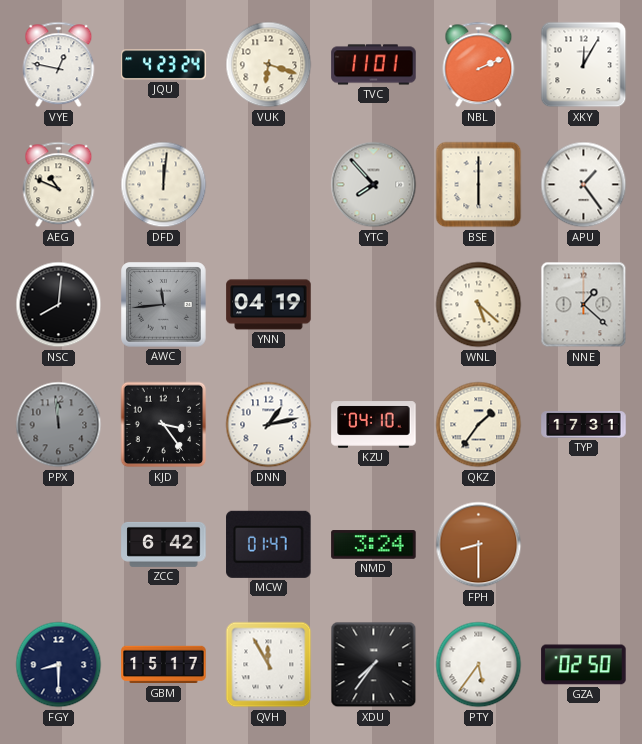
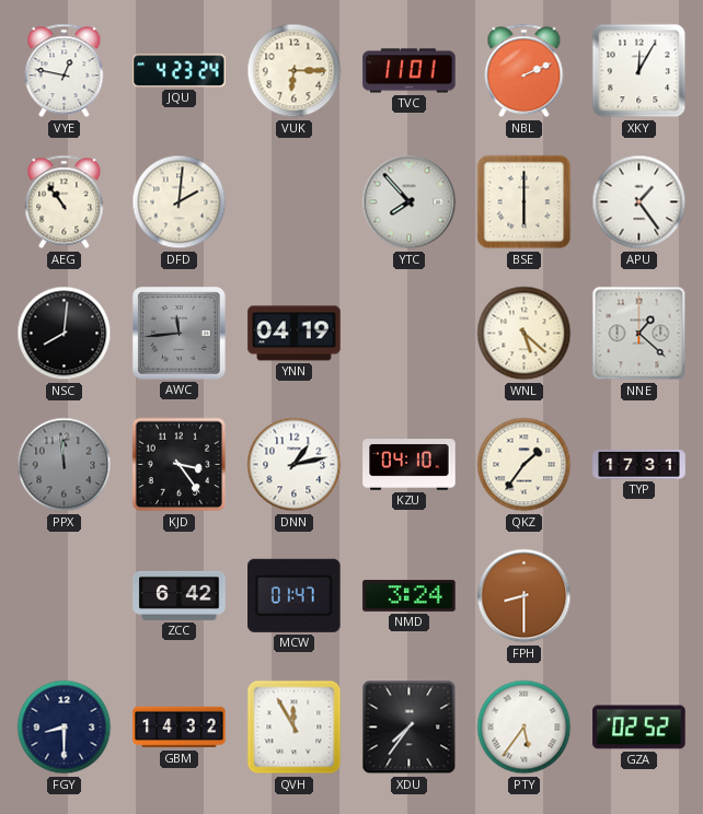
VUK: 6:18 -> 6:15 (295, 71)
AEG: 10:49 -> 10:54 (65, 202)
DFD: 12:01 -> 2:01 (180, 202)
GBM: 15:17 -> 14:32 (180, 728)
GZA: 02:50 -> 02:52 (639, 728)
